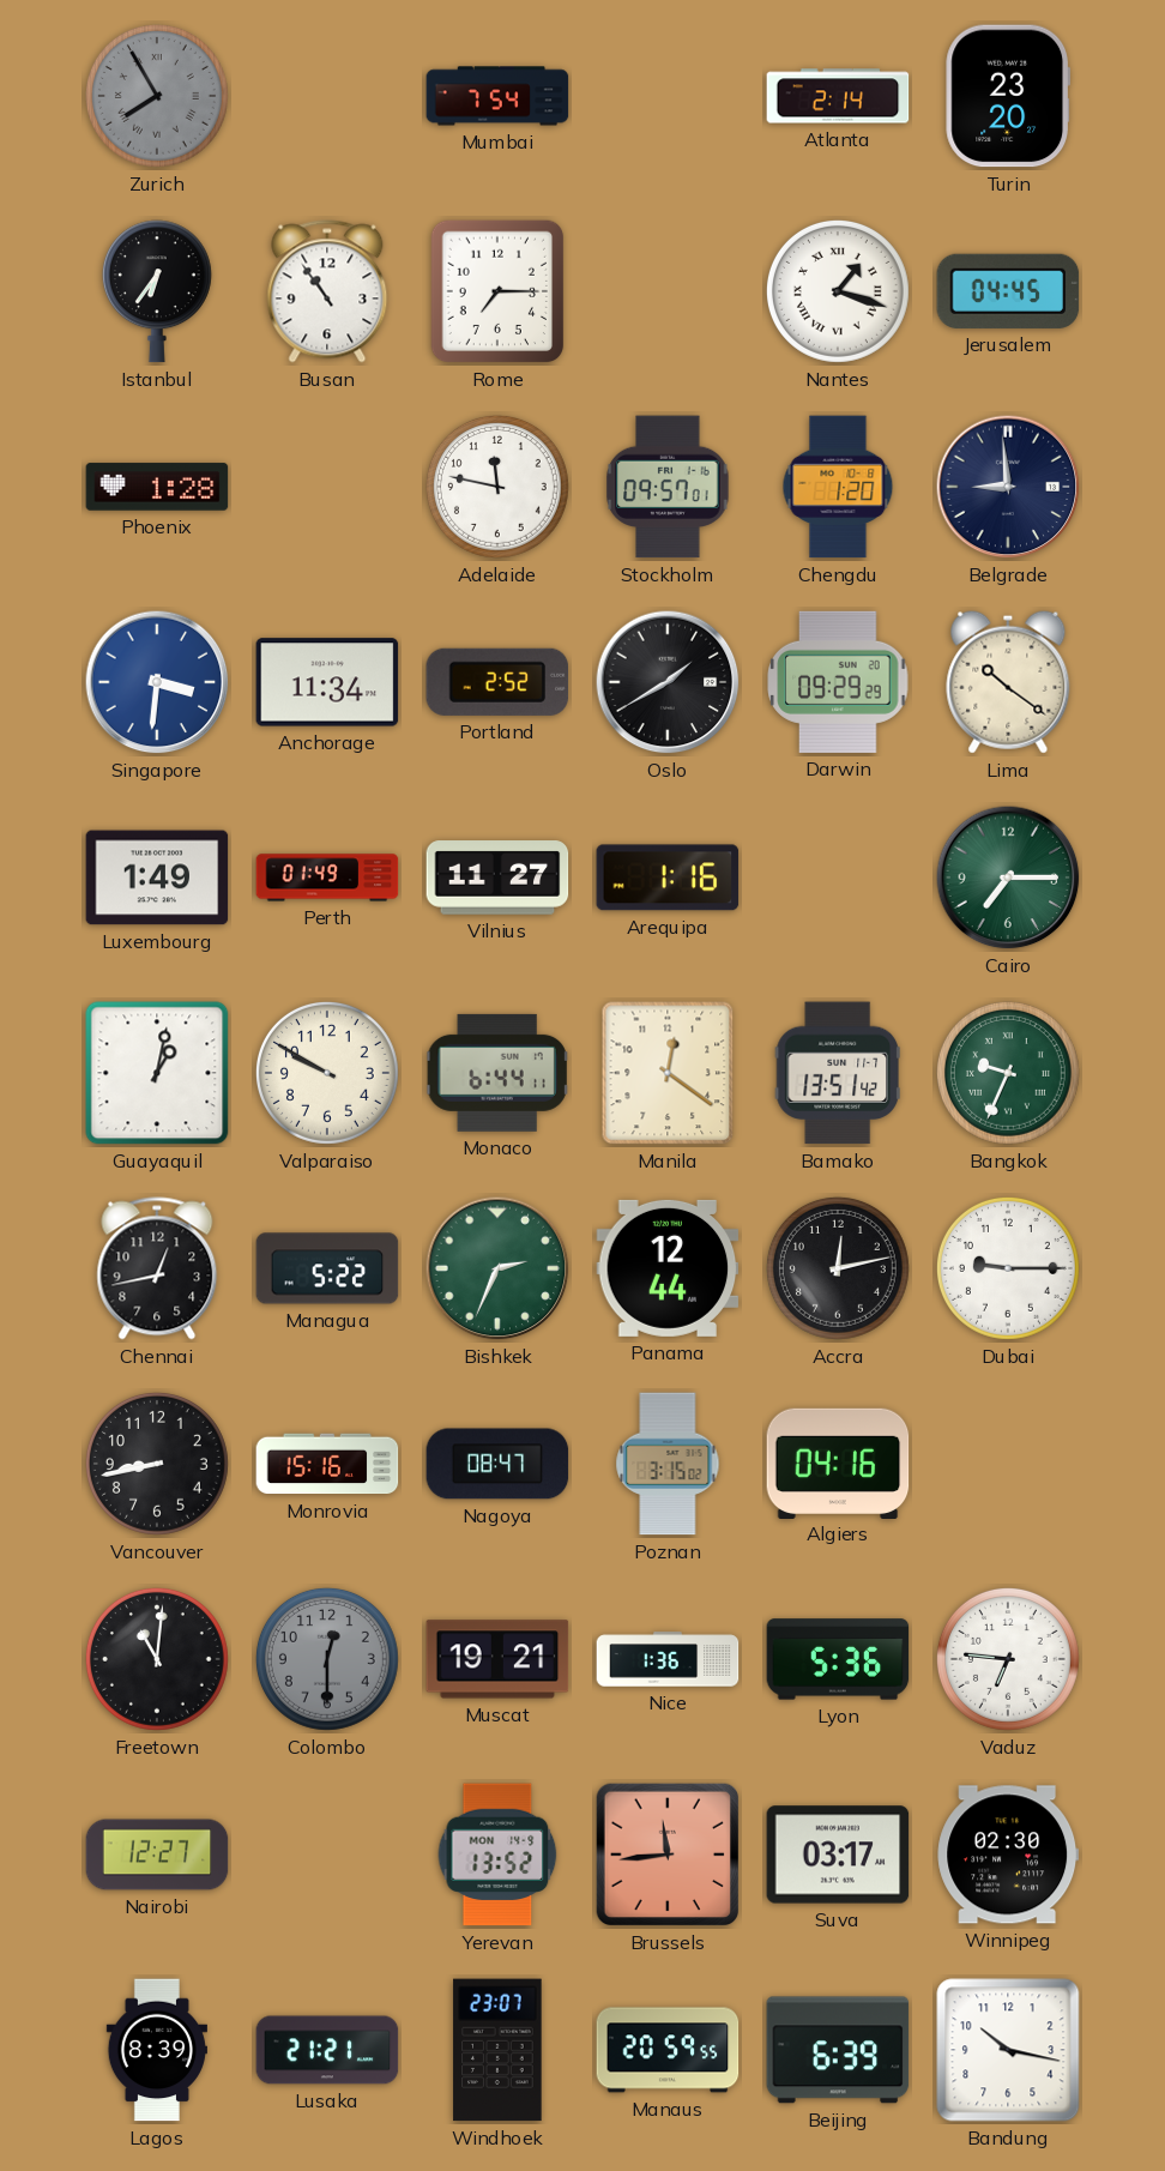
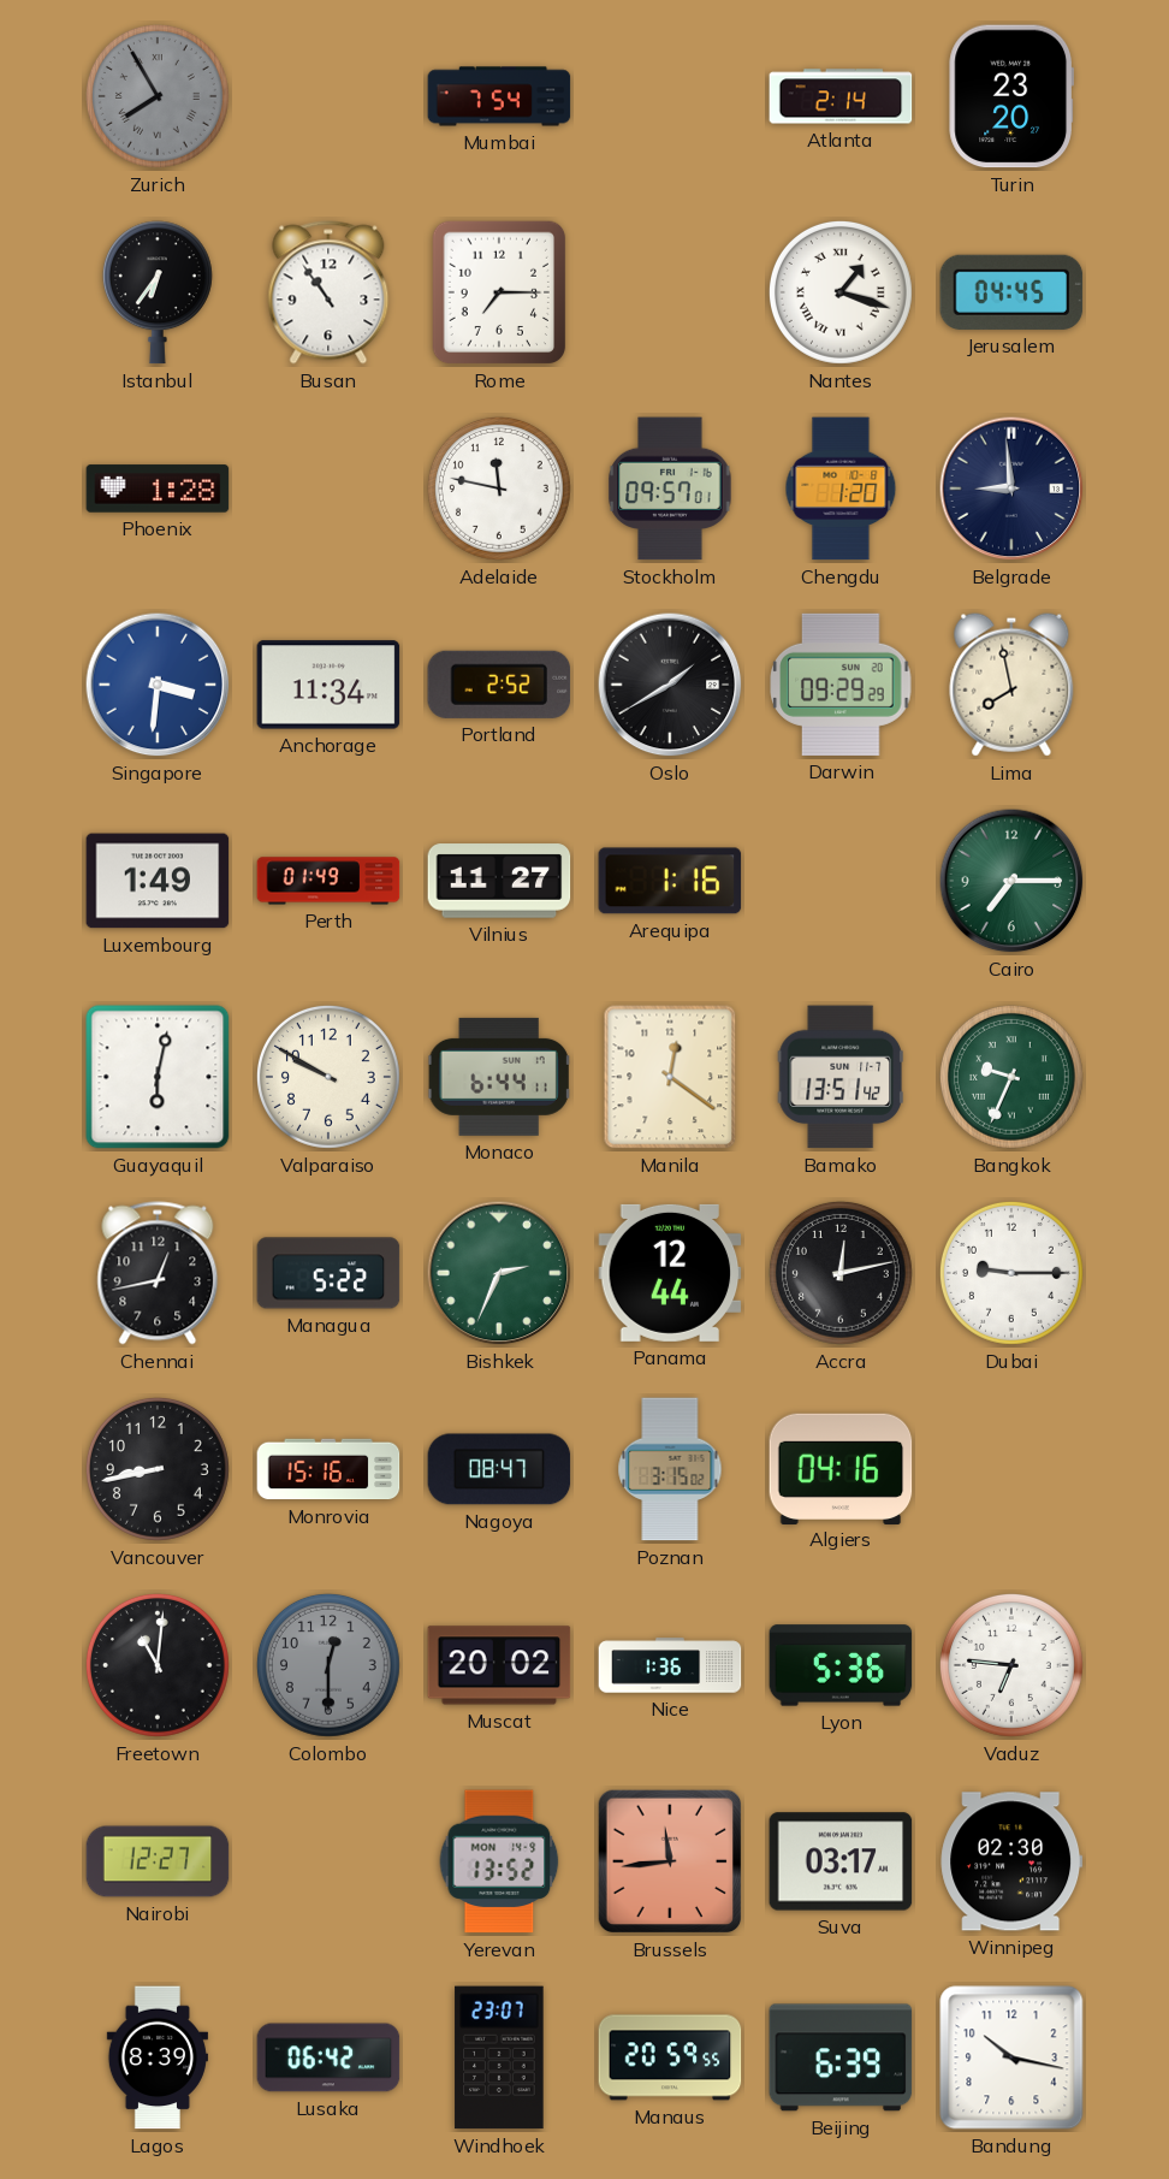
Lima: 10:21 -> 7:58 (1011, 685)
Guayaquil: 1:02 -> 6:02 (158, 1077)
Muscat: 19:21 -> 20:02 (499, 1665)
Lusaka: 21:21 -> 06:42 (328, 2057)
